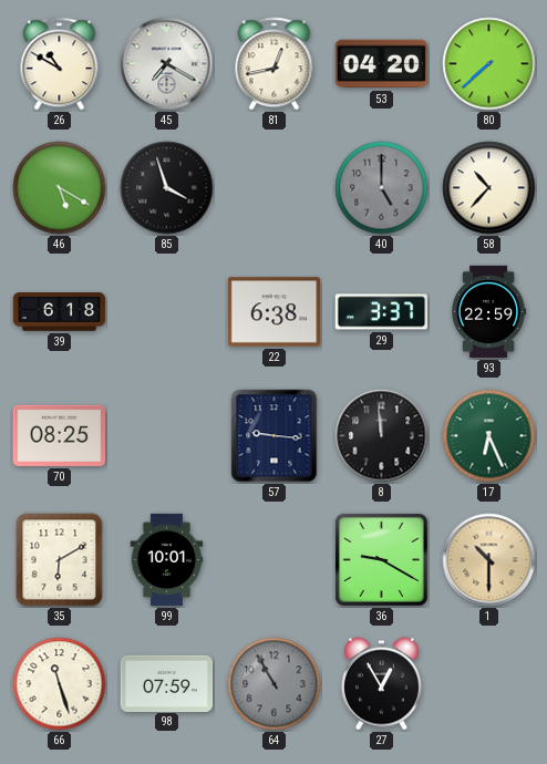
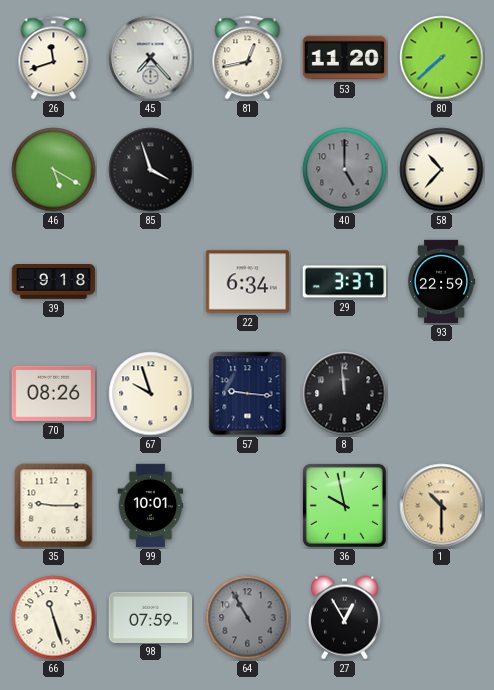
26: 10:50 -> 11:42 (54, 58)
45: 7:20 -> 7:23 (151, 58)
53: 04:20 -> 11:20 (344, 58)
39: 6:18 -> 9:18 (54, 282)
22: 6:38 -> 6:34 (247, 282)
70: 08:25 -> 08:26 (54, 393)
67: none -> 9:57 (151, 394)
17: 6:26 -> none (489, 436)
35: 6:10 -> 9:15 (54, 506)
36: 9:20 -> 9:58 (344, 505)
